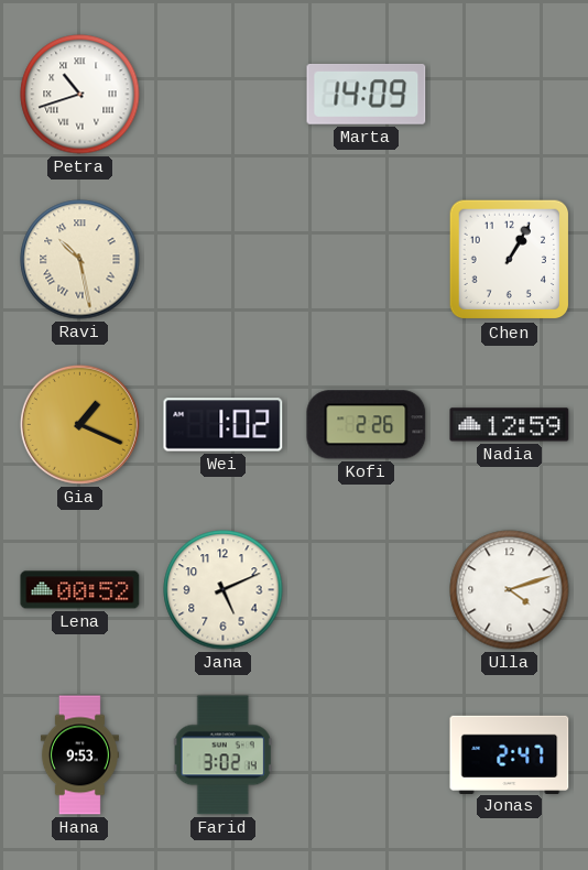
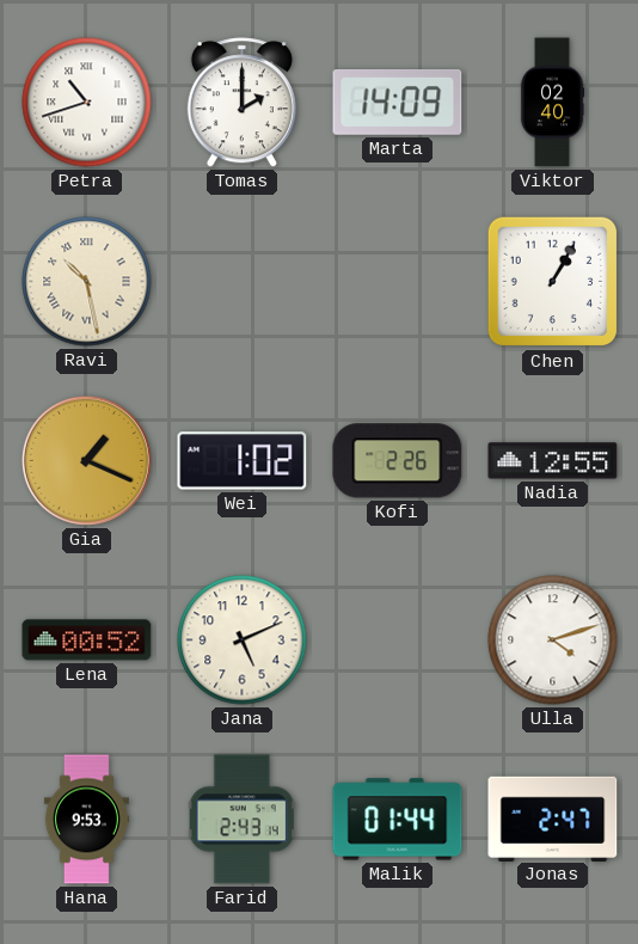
Tomas: none -> 2:00 (241, 103)
Viktor: none -> 02:40 (552, 103)
Nadia: 12:59 -> 12:55 (553, 461)
Farid: 3:02 -> 2:43 (241, 820)
Malik: none -> 01:44 (398, 820)
